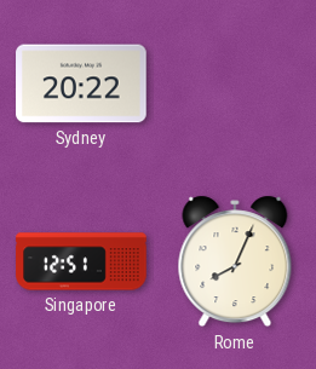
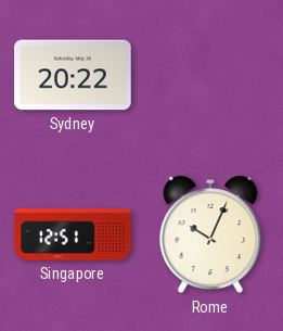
Rome: 8:04 -> 10:04 (210, 234)
